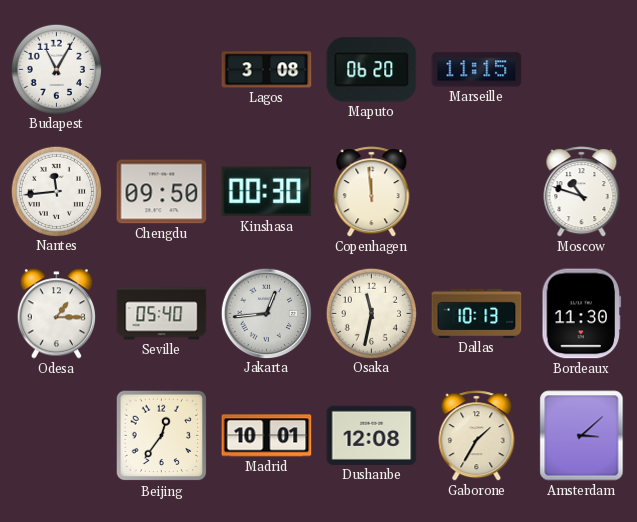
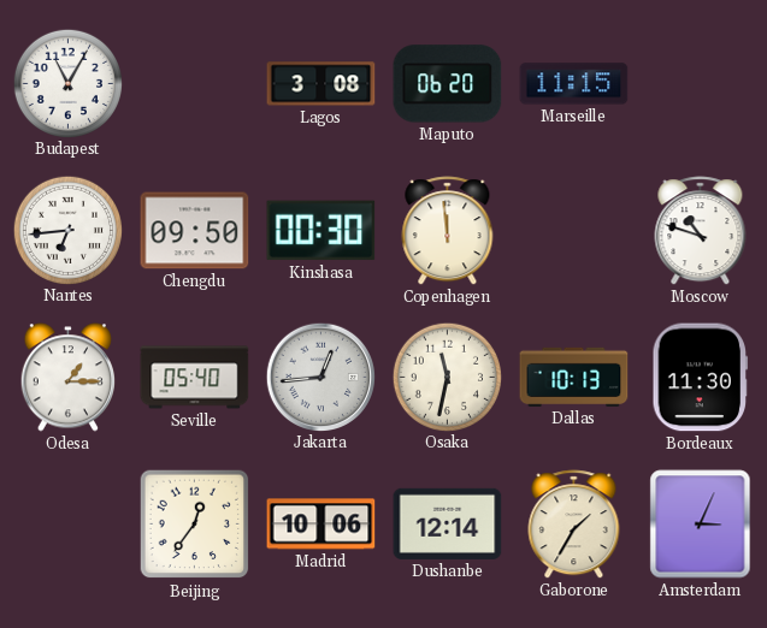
Nantes: 11:44 -> 6:44 (67, 230)
Madrid: 10:01 -> 10:06 (321, 525)
Dushanbe: 12:08 -> 12:14 (448, 523)
Amsterdam: 3:08 -> 3:04 (701, 525)
